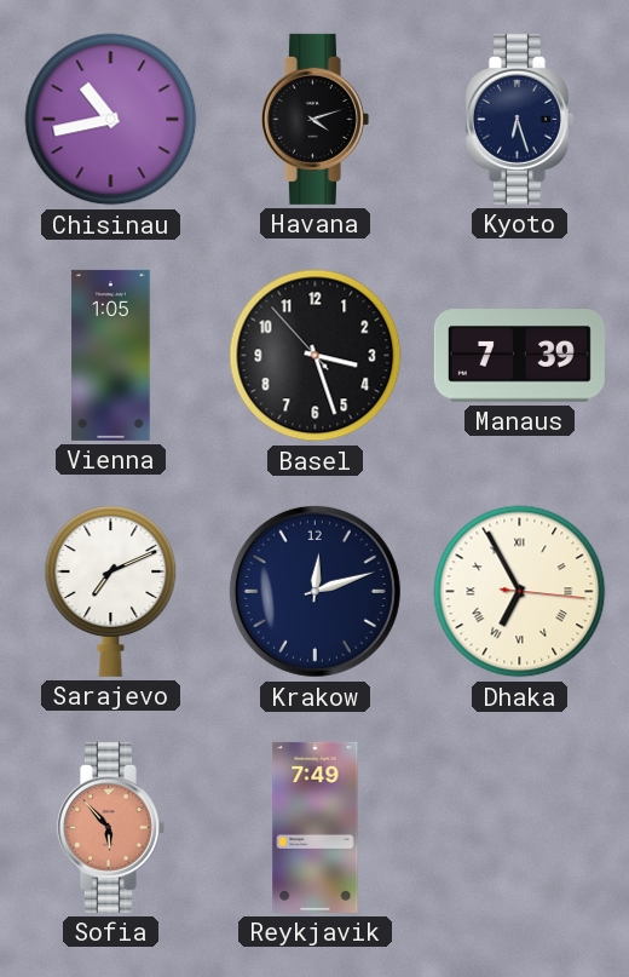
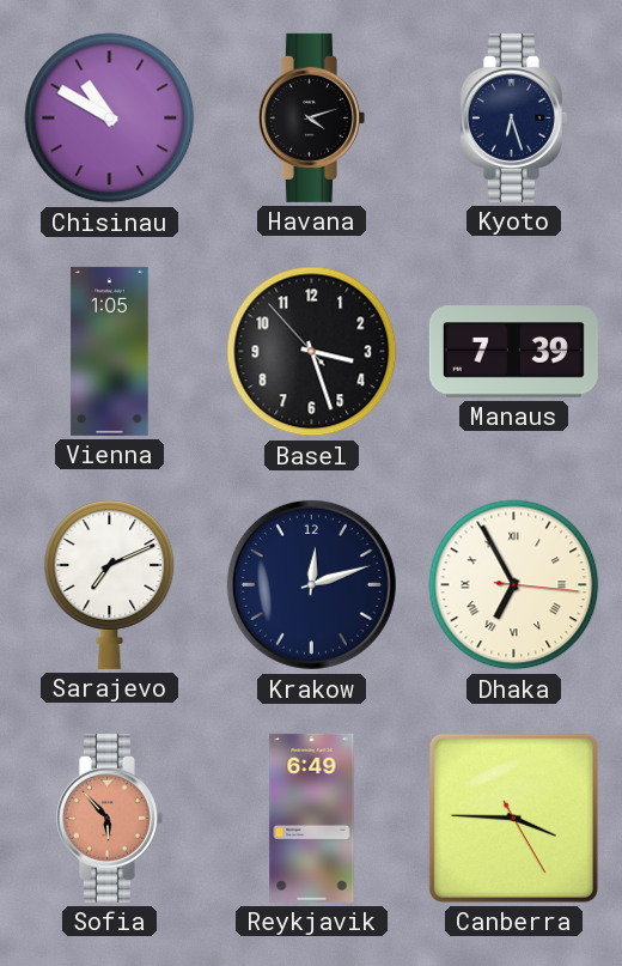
Chisinau: 10:43 -> 10:50 (110, 119)
Reykjavik: 7:49 -> 6:49 (312, 818)
Canberra: none -> 3:45 (513, 818)
